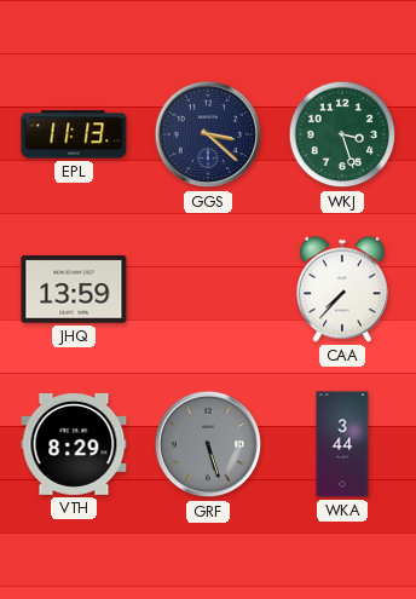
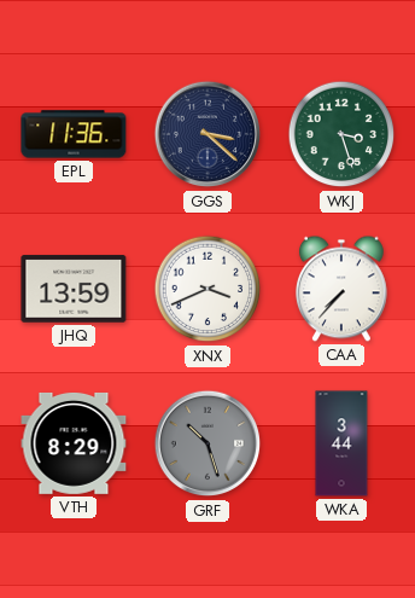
EPL: 11:13 -> 11:36 (74, 134)
XNX: none -> 3:41 (207, 289)
GRF: 5:27 -> 10:27 (207, 443)
